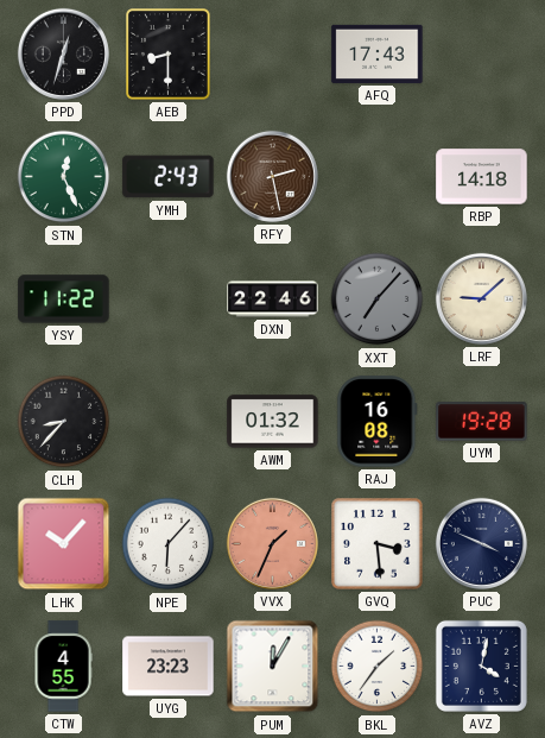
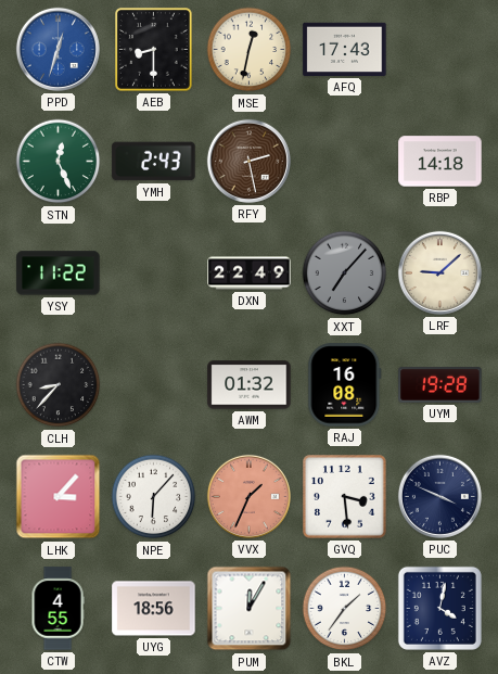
PPD dial: black -> blue (58, 49)
MSE: none -> 12:32 (250, 50)
DXN: 22:46 -> 22:49 (250, 274)
LHK: 10:07 -> 3:07 (59, 497)
UYG: 23:23 -> 18:56 (154, 609)
